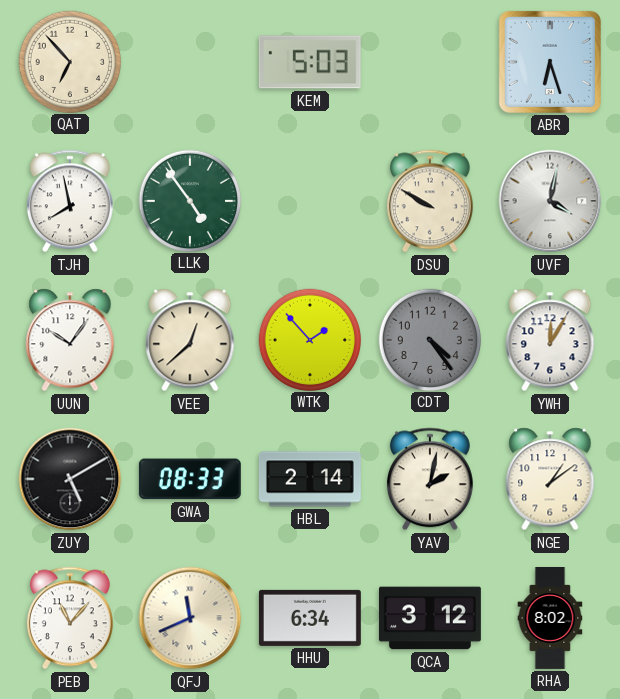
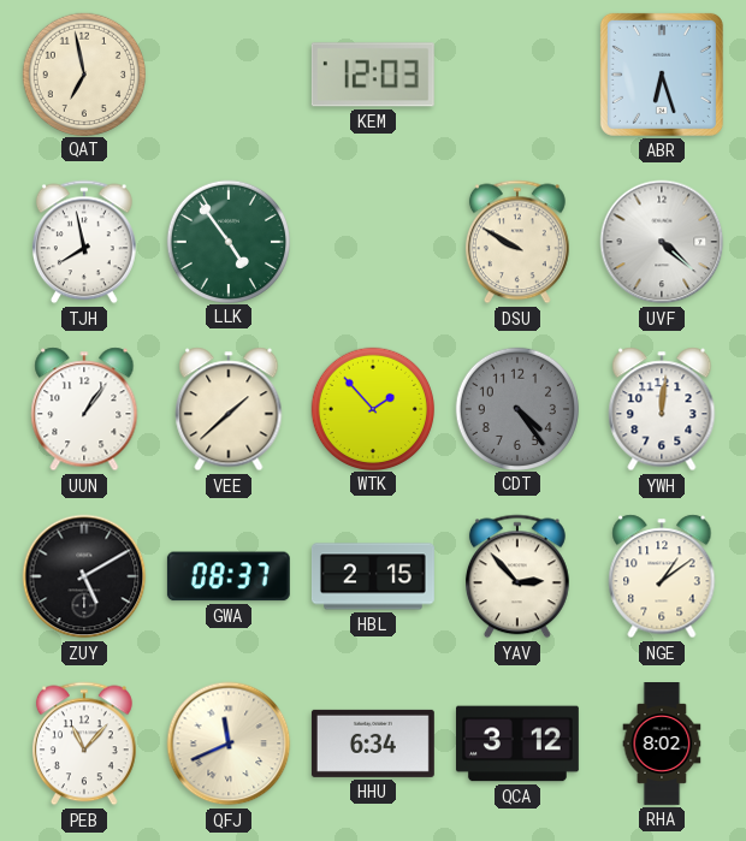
QAT: 6:53 -> 6:58 (83, 73)
KEM: 5:03 -> 12:03 (373, 75)
UVF: 4:02 -> 4:22 (662, 242)
UUN: 10:06 -> 1:06 (84, 409)
VEE: 12:38 -> 1:38 (229, 409)
YWH: 12:05 -> 12:01 (662, 409)
GWA: 08:33 -> 08:37 (229, 576)
HBL: 2:14 -> 2:15 (373, 576)
YAV: 2:02 -> 2:53 (517, 576)
